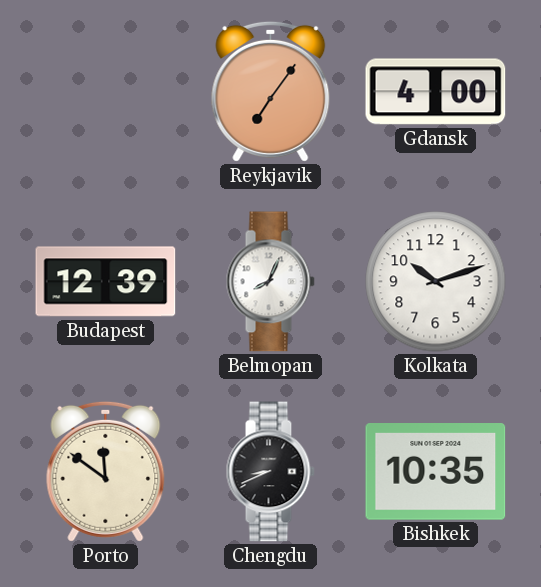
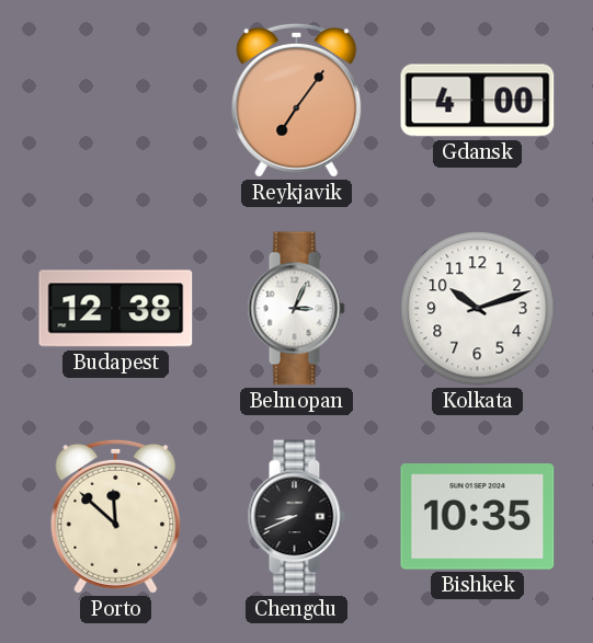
Budapest: 12:39 -> 12:38 (116, 309)
Belmopan: 8:04 -> 3:04 (296, 309)
Porto: 11:51 -> 11:52 (116, 516)
